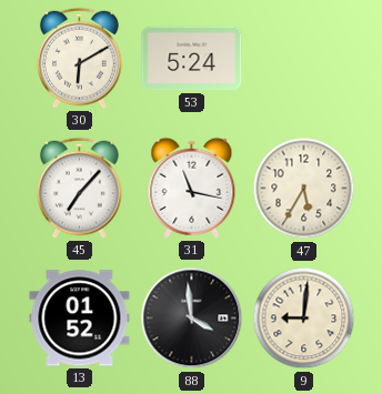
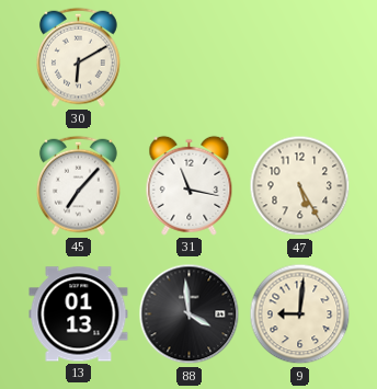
53: 5:24 -> none (192, 59)
47: 5:35 -> 5:25 (300, 186)
13: 01:52 -> 01:13 (79, 314)
